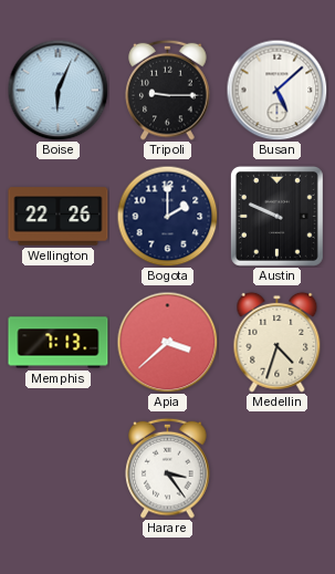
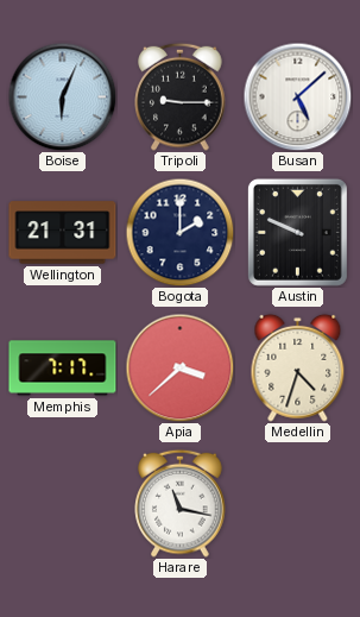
Wellington: 22:26 -> 21:31 (63, 233)
Memphis: 7:13 -> 7:17 (63, 369)
Harare: 3:24 -> 11:17 (181, 503)
